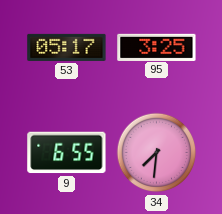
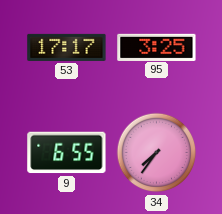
53: 05:17 -> 17:17 (67, 47)
34: 7:31 -> 7:36 (157, 153)
